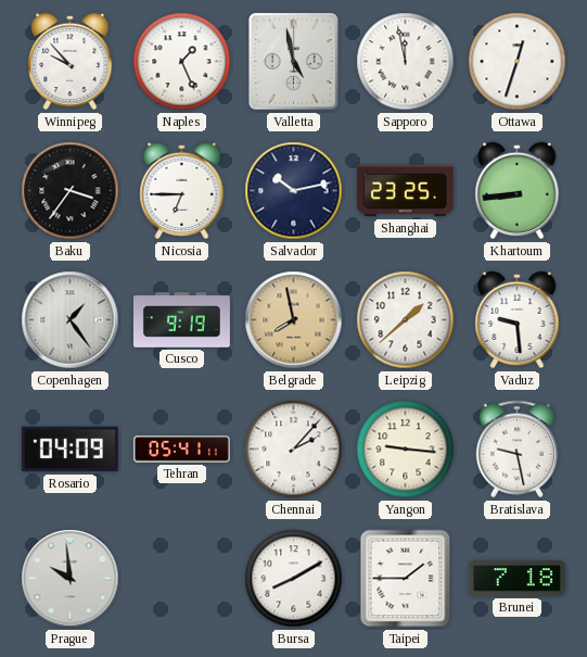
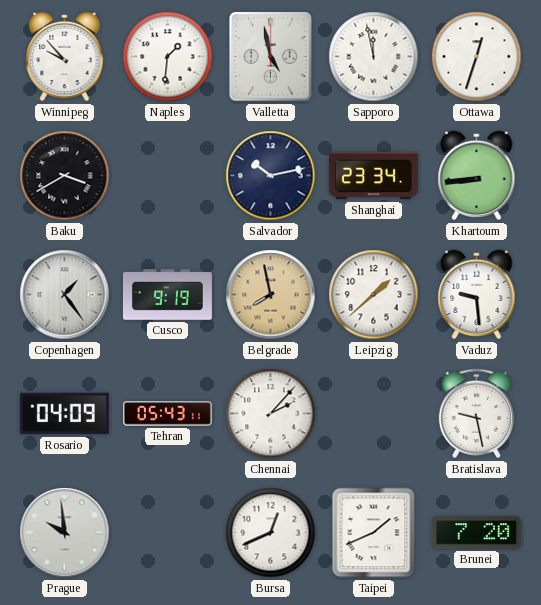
Naples: 1:26 -> 1:31 (168, 57)
Baku: 3:36 -> 3:40 (65, 176)
Nicosia: 6:45 -> none (182, 191)
Shanghai: 23:25 -> 23:34 (373, 176)
Tehran: 05:41 -> 05:43 (167, 414)
Yangon: 9:16 -> none (406, 450)
Bursa: 8:10 -> 12:41 (271, 533)
Taipei: 1:45 -> 1:41 (374, 533)
Brunei: 7:18 -> 7:20 (476, 533)
